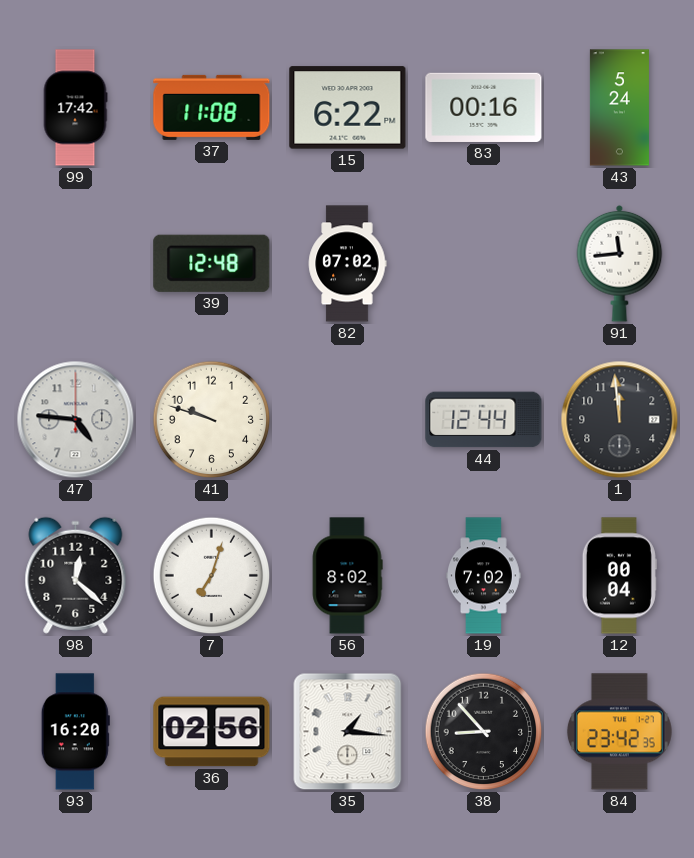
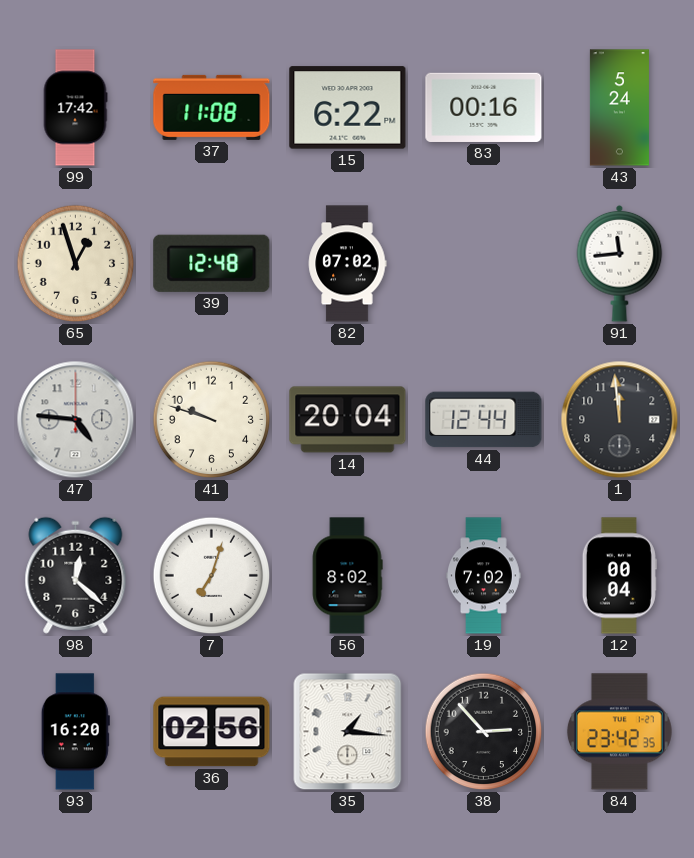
65: none -> 12:57 (76, 264)
14: none -> 20:04 (348, 420)
38: 8:53 -> 2:53 (484, 732)
